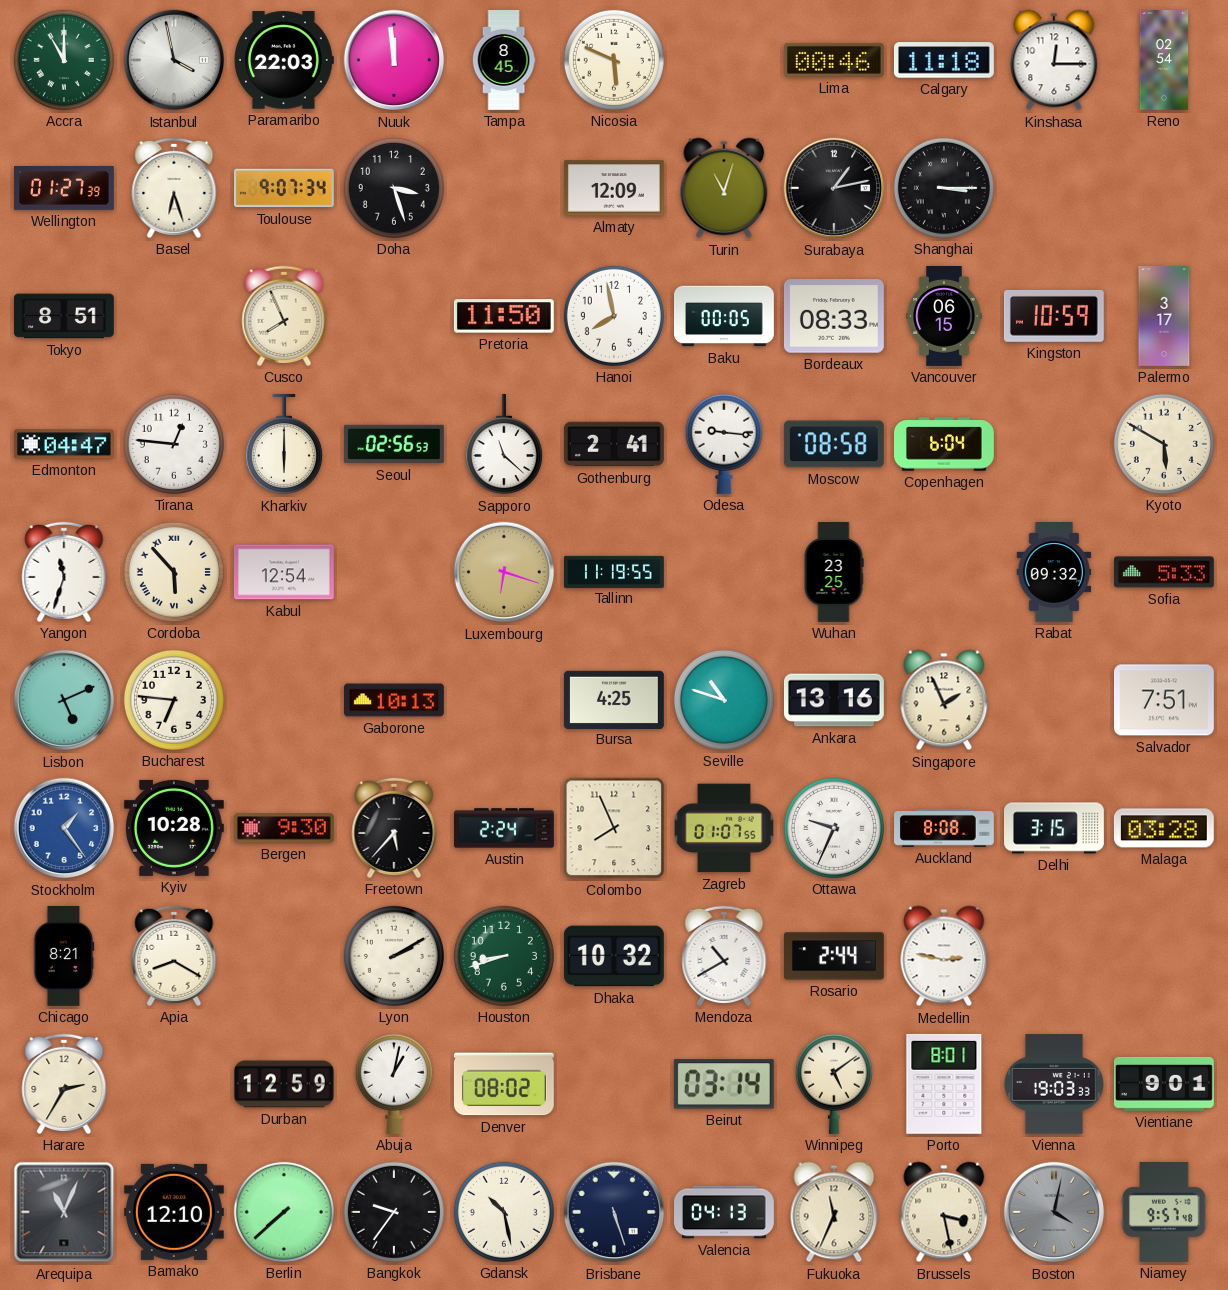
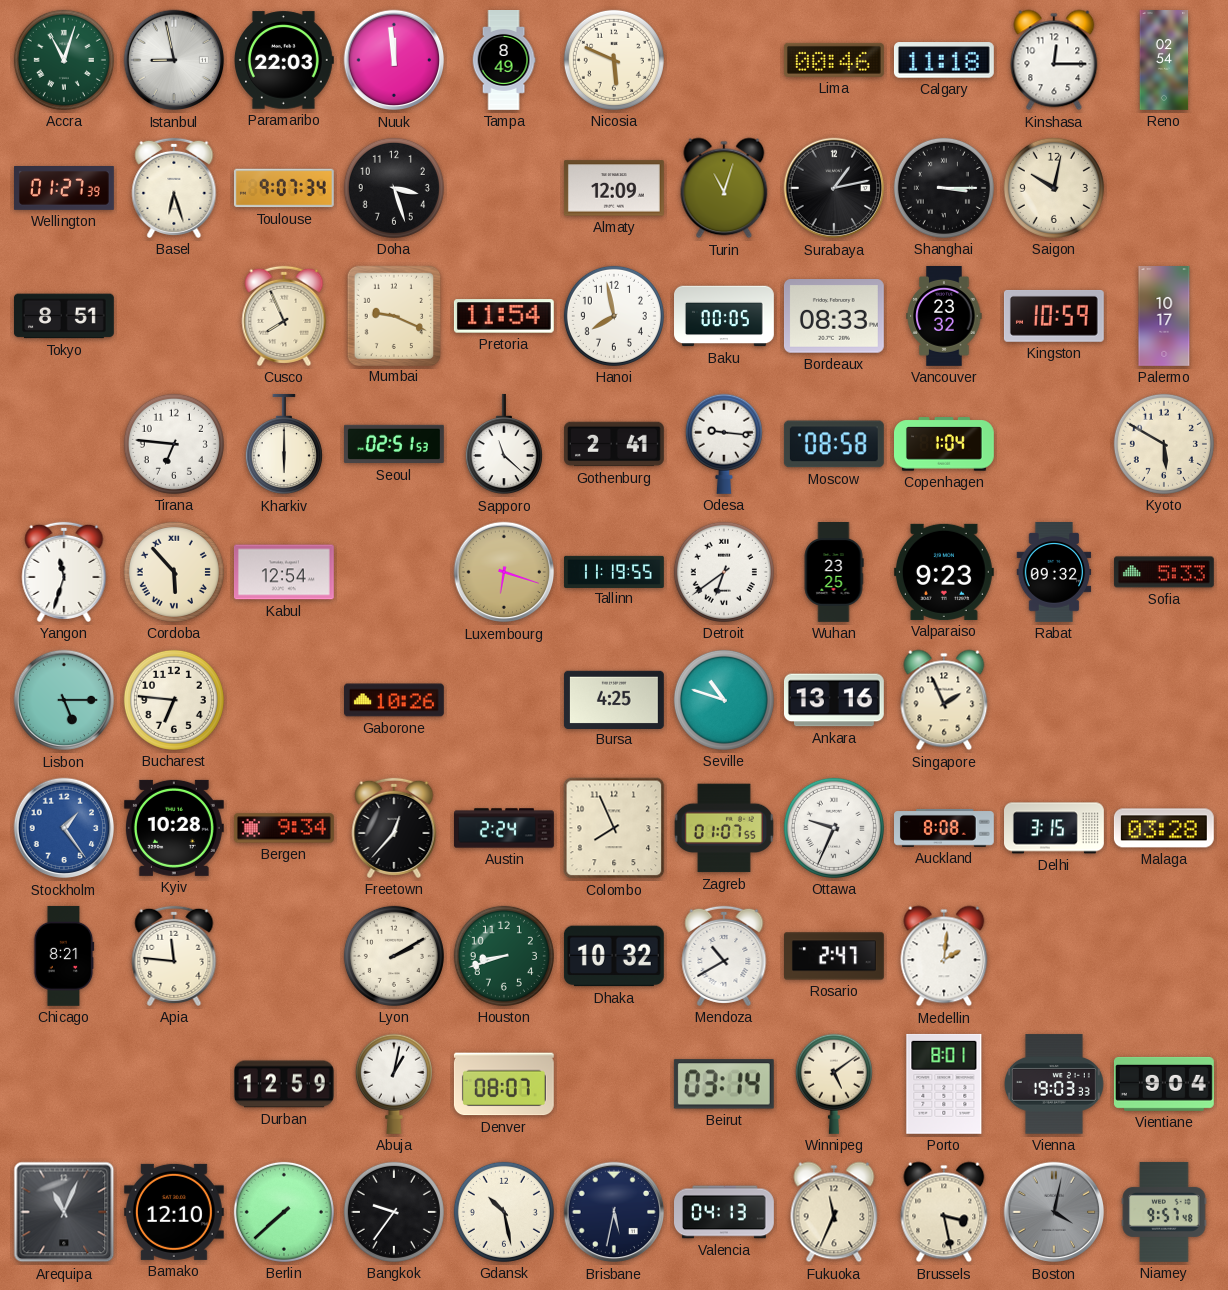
Accra: 11:00 -> 11:03 (64, 60)
Istanbul: 3:58 -> 8:58 (174, 60)
Tampa: 8:45 -> 8:49 (504, 61)
Saigon: none -> 10:02 (1054, 188)
Mumbai: none -> 9:19 (393, 315)
Pretoria: 11:50 -> 11:54 (504, 316)
Vancouver: 06:15 -> 23:32 (944, 317)
Palermo: 3:17 -> 10:17 (1164, 317)
Edmonton: 04:47 -> none (64, 444)
Tirana: 12:46 -> 6:46 (174, 444)
Seoul: 02:56 -> 02:51 (395, 444)
Copenhagen: 6:04 -> 1:04 (945, 444)
Detroit: none -> 6:39 (724, 572)
Valparaiso: none -> 9:23 (944, 572)
Lisbon: 5:11 -> 5:15 (64, 700)
Gaborone: 10:13 -> 10:26 (395, 700)
Salvador: 7:51 -> none (1164, 700)
Bergen: 9:30 -> 9:34 (284, 828)
Freetown: 5:37 -> 12:37 (394, 828)
Apia: 8:20 -> 11:46 (174, 956)
Rosario: 2:44 -> 2:47 (835, 956)
Medellin: 2:47 -> 2:01 (944, 956)
Harare: 2:35 -> none (64, 1084)
Denver: 08:02 -> 08:07 (504, 1084)
Vientiane: 9:01 -> 9:04 (1164, 1084)
Brisbane: 5:27 -> 5:32 (614, 1212)
